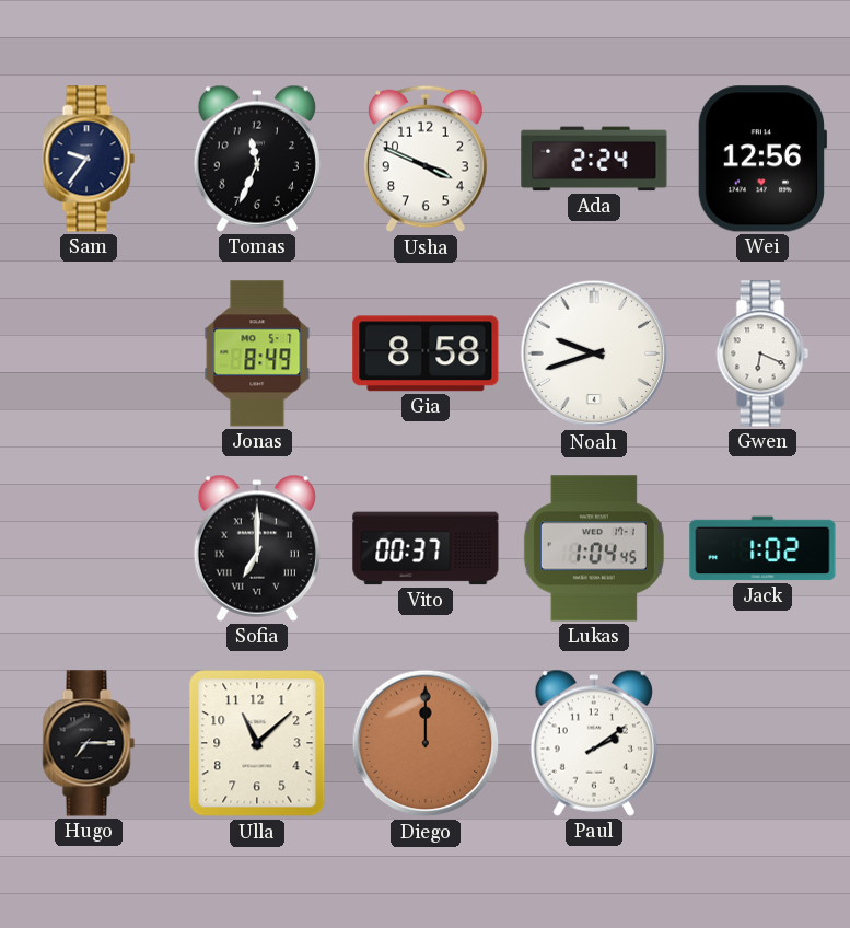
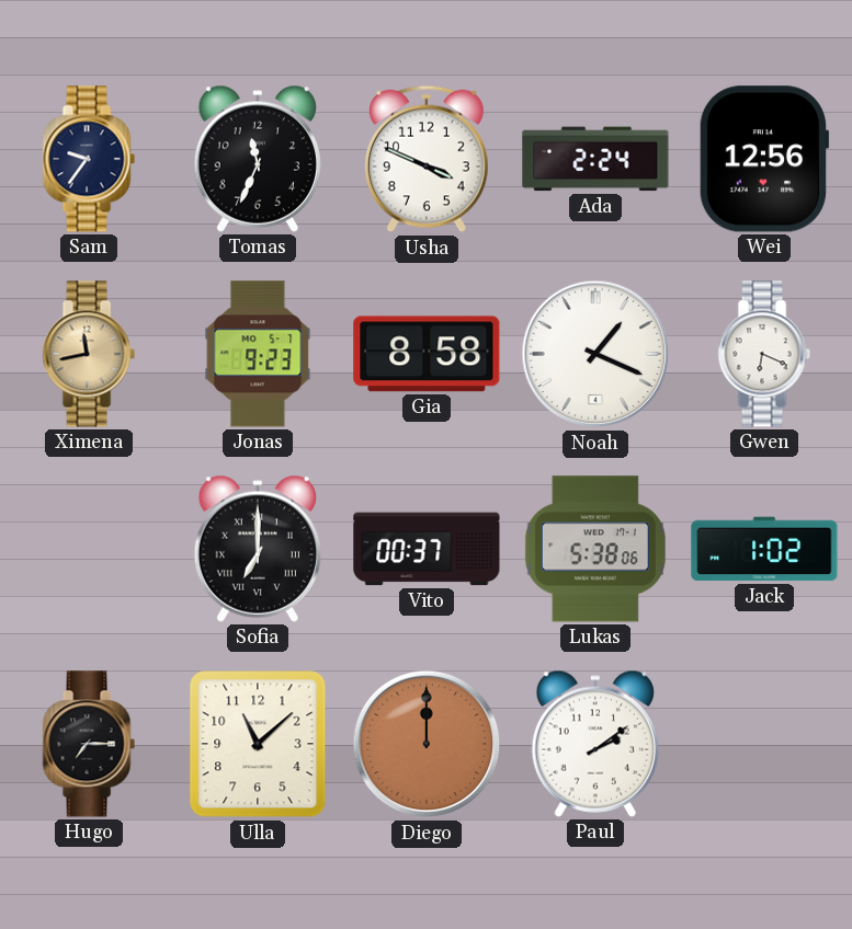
Ximena: none -> 11:43 (89, 354)
Jonas: 8:49 -> 9:23 (258, 354)
Noah: 9:42 -> 1:19 (595, 354)
Lukas: 1:04 -> 5:38 (595, 549)
